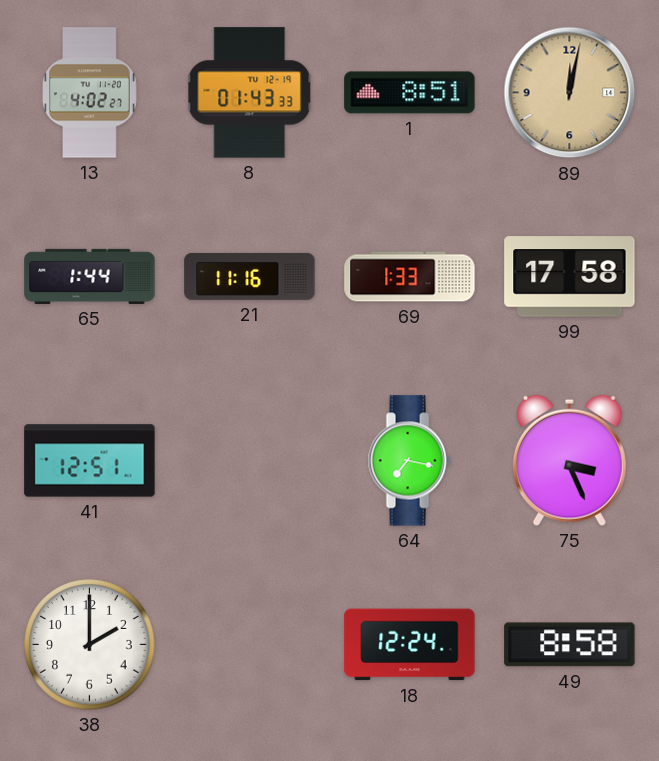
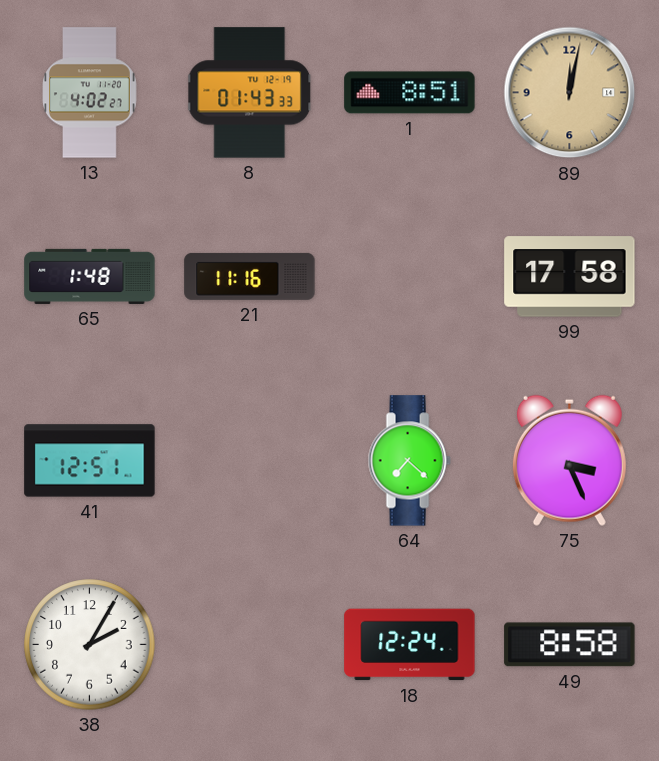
65: 1:44 -> 1:48 (90, 276)
69: 1:33 -> none (410, 277)
64: 7:17 -> 7:22 (409, 461)
38: 2:00 -> 2:05 (90, 645)
